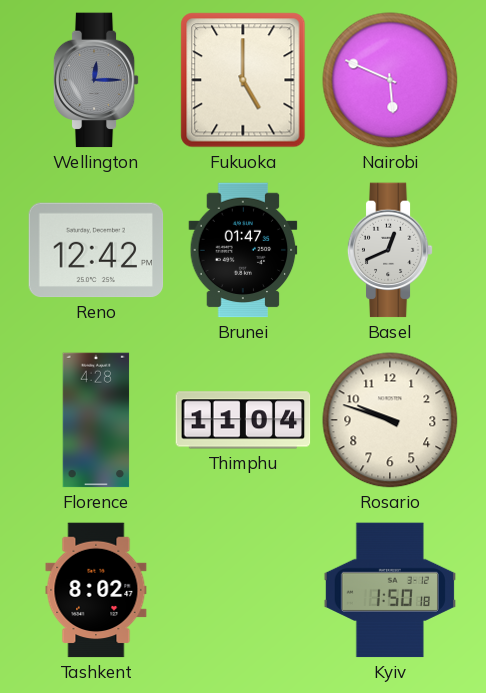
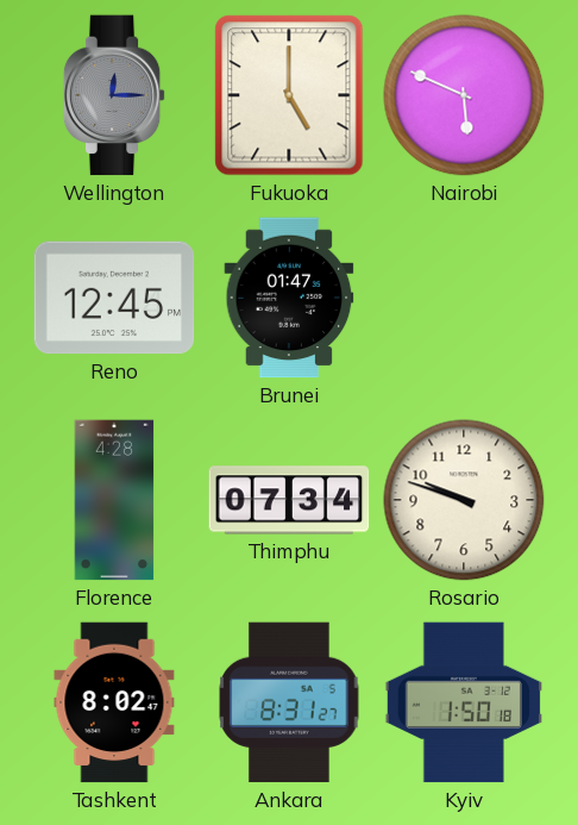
Reno: 12:42 -> 12:45 (114, 298)
Basel: 12:41 -> none (390, 250)
Thimphu: 11:04 -> 07:34 (289, 500)
Ankara: none -> 8:31 (289, 702)
